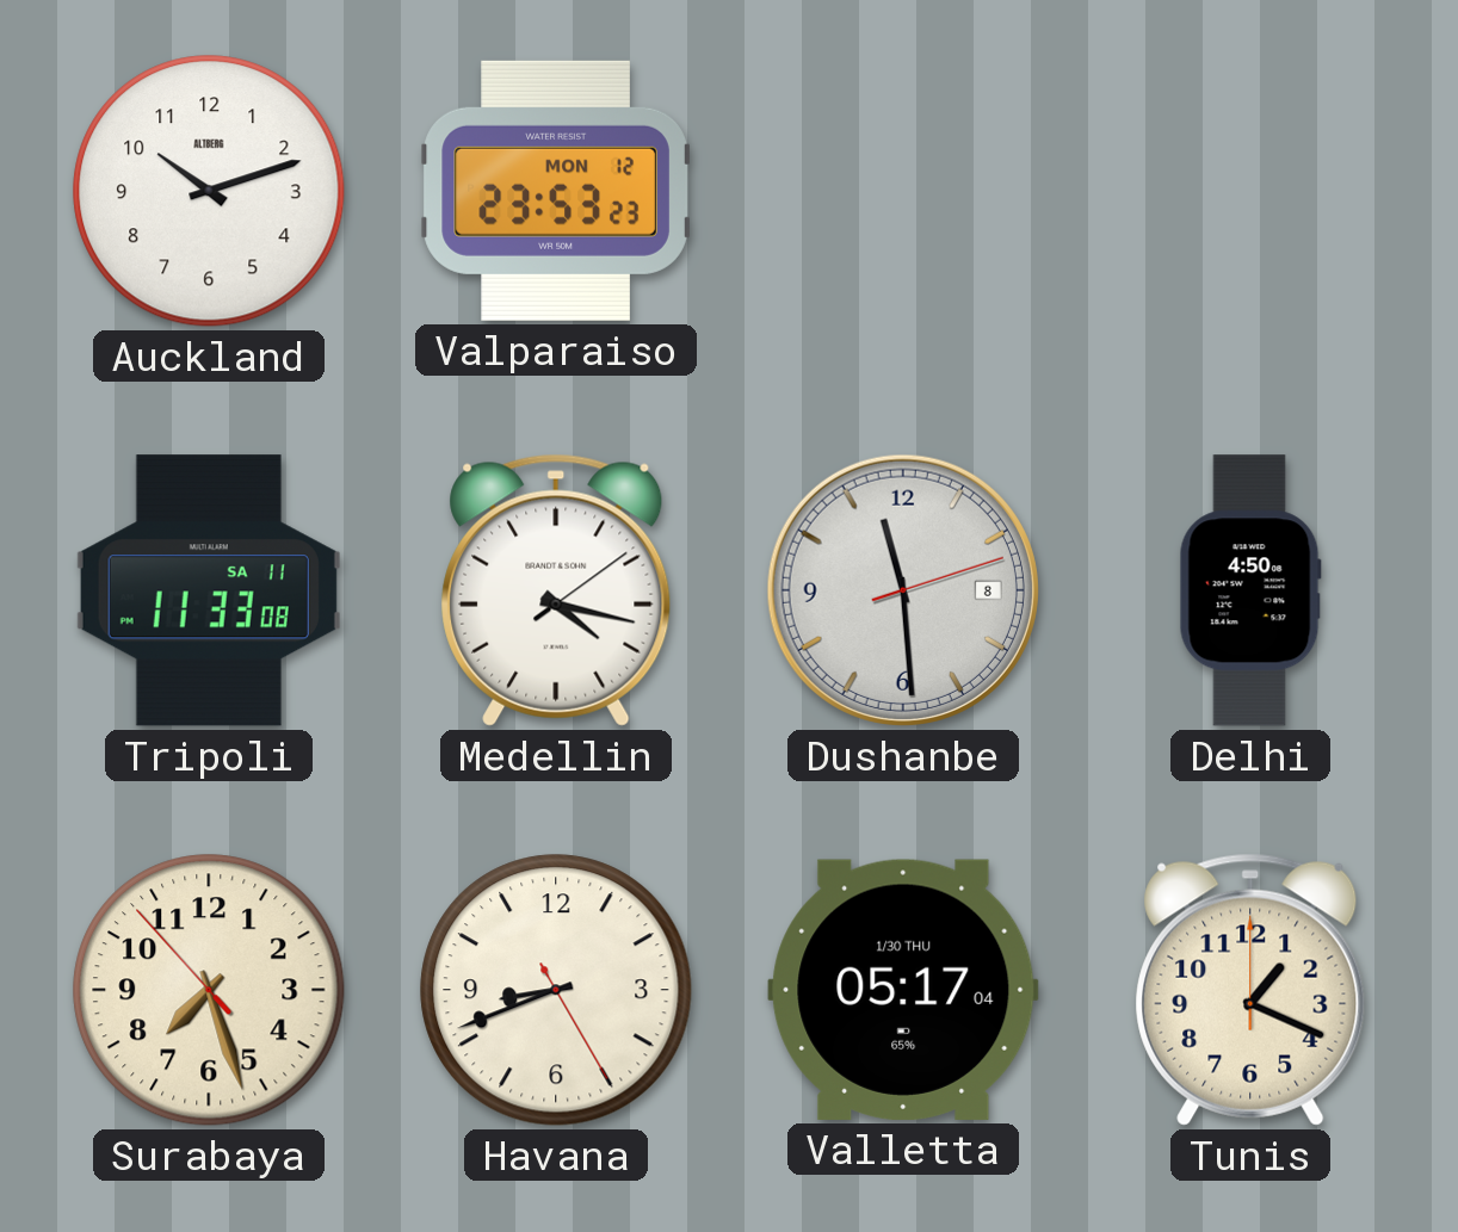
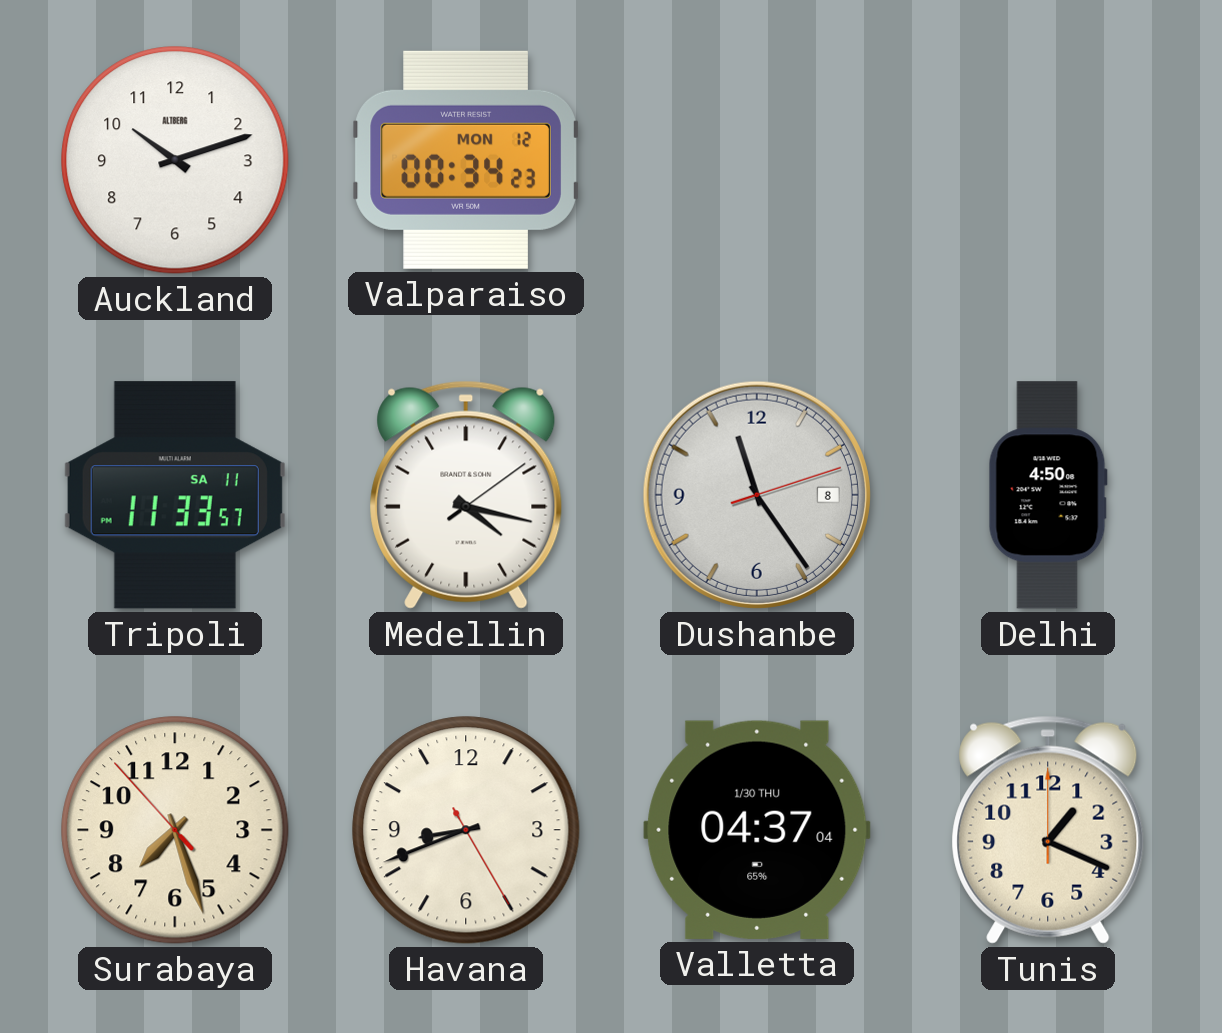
Valparaiso: 23:53 -> 00:34 (466, 160)
Tripoli: 11:33:08 -> 11:33:57 (175, 495)
Dushanbe: 11:29 -> 11:24 (757, 495)
Valletta: 05:17 -> 04:37 (757, 830)
